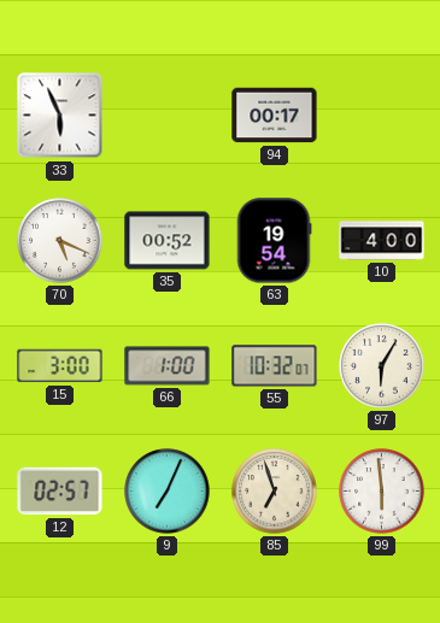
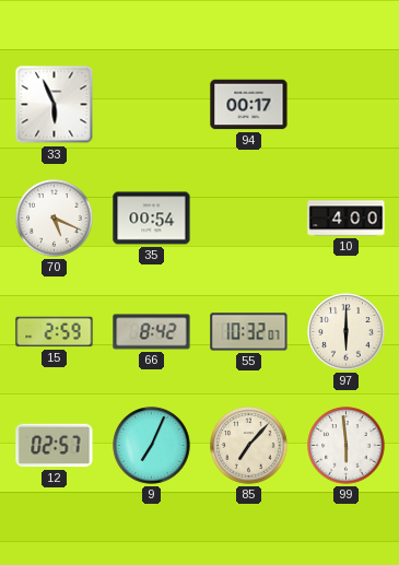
35: 00:52 -> 00:54 (152, 219)
63: 19:54 -> none (274, 241)
15: 3:00 -> 2:59 (55, 332)
66: 1:00 -> 8:42 (152, 332)
97: 6:05 -> 6:00 (347, 332)
85: 6:57 -> 7:07 (249, 446)
